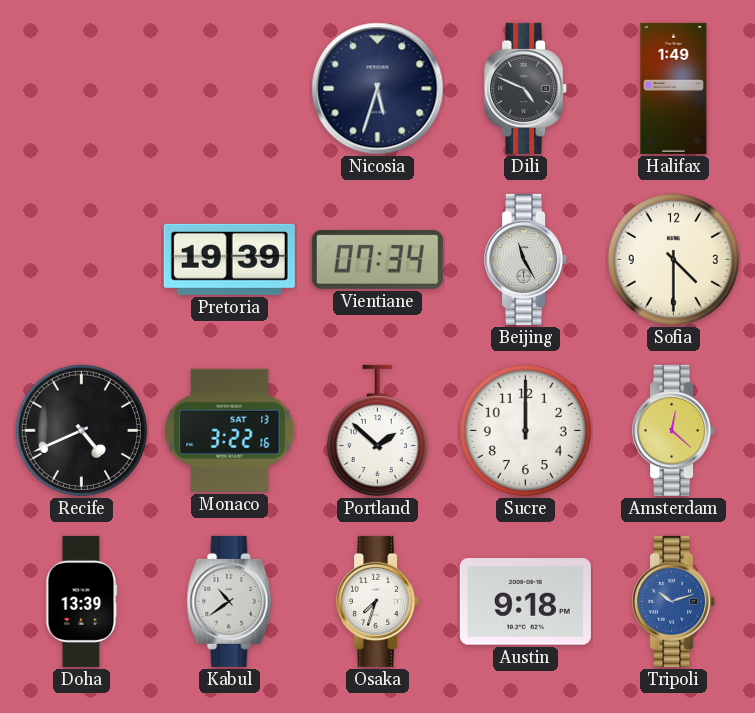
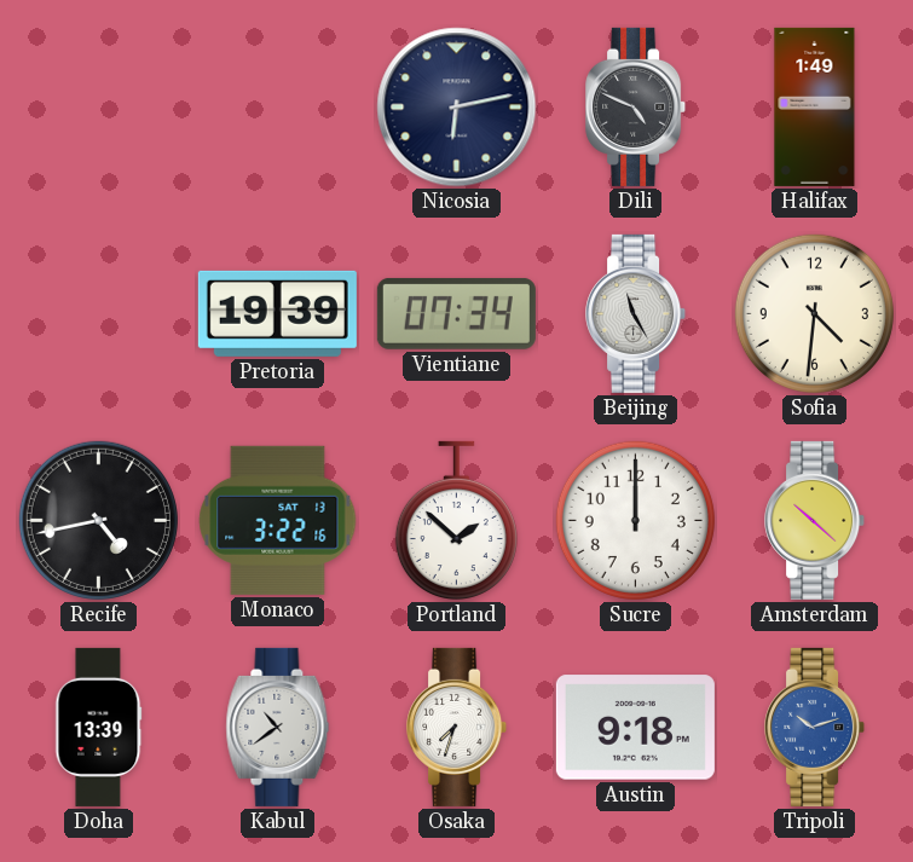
Nicosia: 5:33 -> 6:13 (457, 108)
Sofia: 4:30 -> 4:31 (814, 313)
Recife: 4:41 -> 4:43 (98, 520)
Amsterdam: 12:22 -> 10:22 (815, 520)
